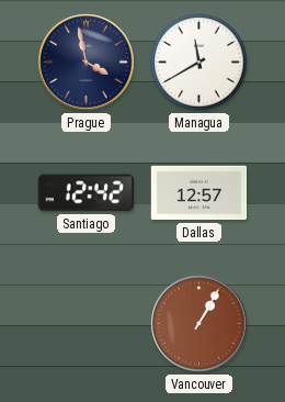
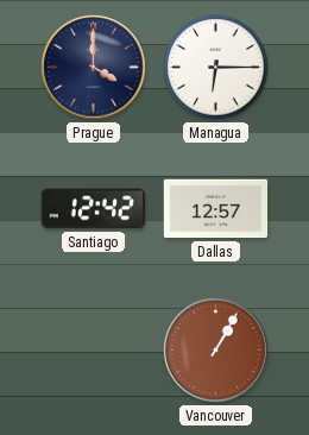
Prague: 3:58 -> 4:00 (94, 68)
Managua: 11:40 -> 6:15 (216, 68)
